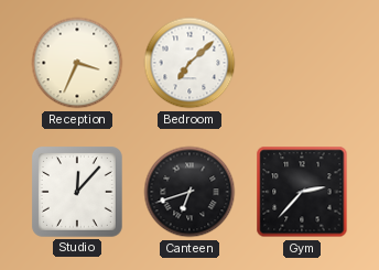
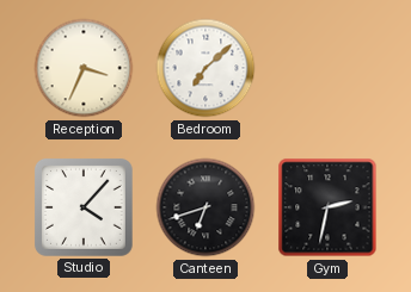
Studio: 12:07 -> 4:07 (84, 207)
Gym: 2:37 -> 2:32 (327, 207)
